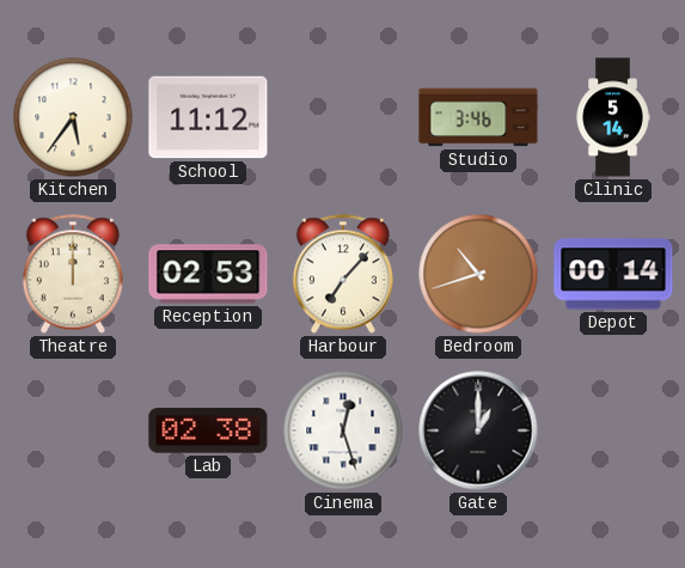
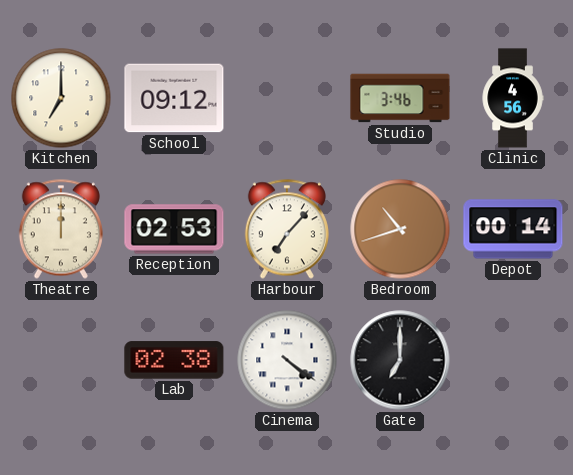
Kitchen: 5:36 -> 7:00 (61, 98)
School: 11:12 -> 09:12 (174, 98)
Clinic: 5:14 -> 4:56 (513, 98)
Cinema: 12:27 -> 4:21 (287, 360)
Gate: 1:00 -> 7:00 (400, 360)
